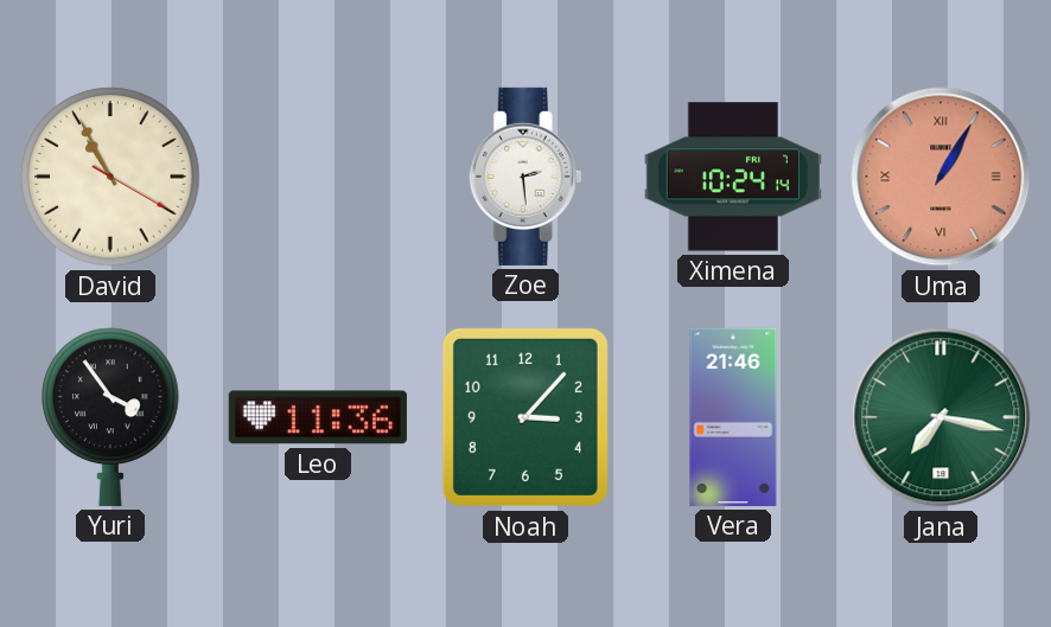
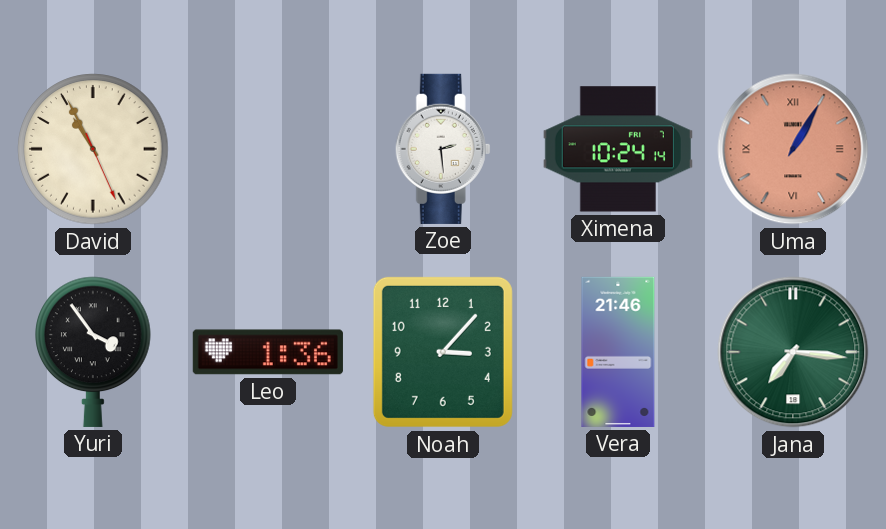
David: 10:55:20 -> 10:55:26 (93, 149)
Leo: 11:36 -> 1:36 (268, 352)
Jana: 7:17 -> 7:16 (793, 352)
